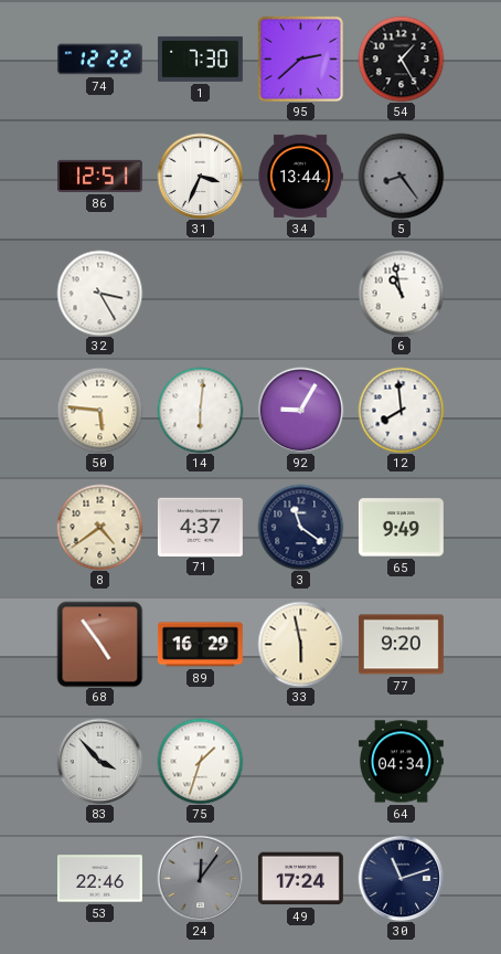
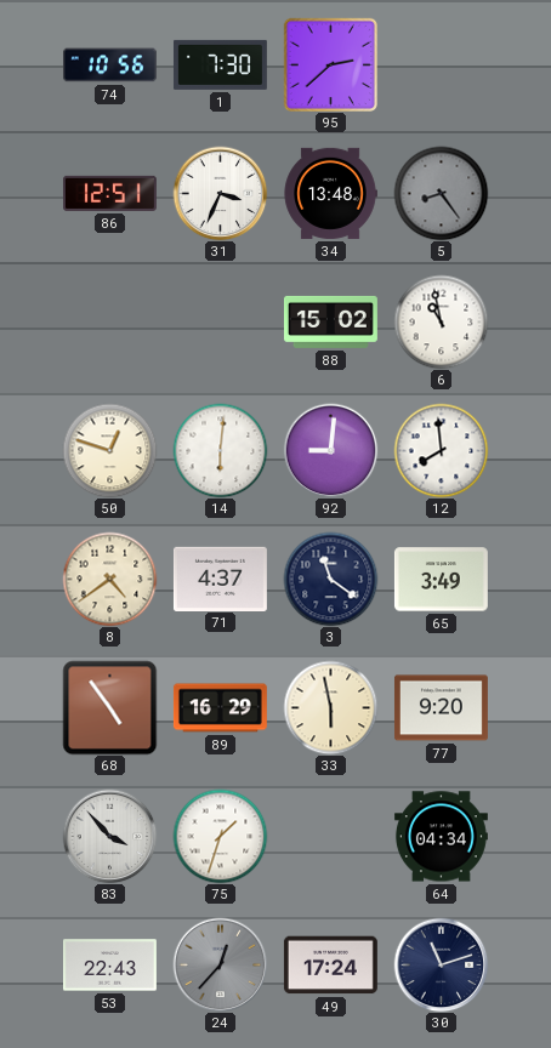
74: 12:22 -> 10:56 (109, 65)
54: 1:25 -> none (401, 59)
34: 13:44 -> 13:48 (330, 193)
32: 3:25 -> none (99, 293)
88: none -> 15:02 (330, 321)
50: 5:46 -> 12:48 (109, 450)
92: 9:05 -> 9:01 (330, 450)
65: 9:49 -> 3:49 (441, 580)
53: 22:46 -> 22:43 (109, 966)
24: 12:06 -> 12:37 (220, 964)
